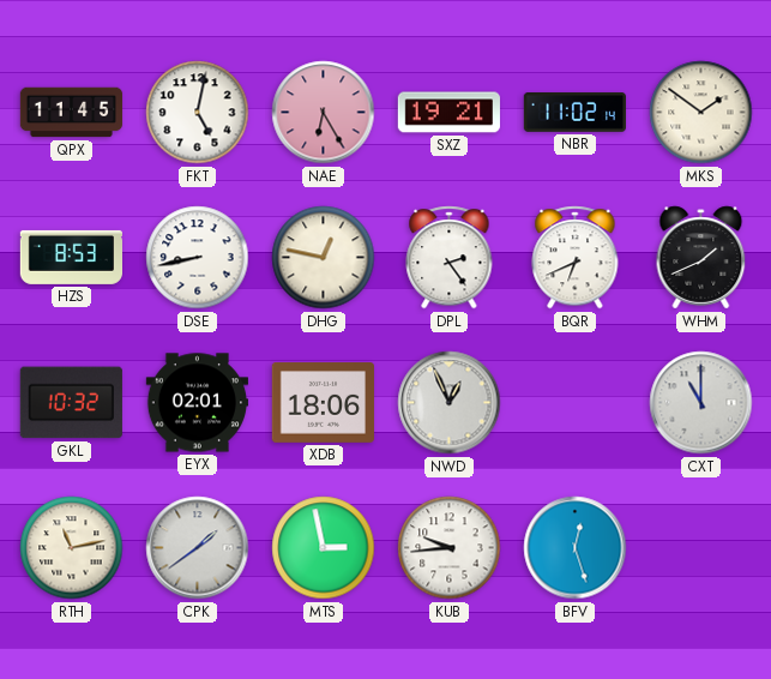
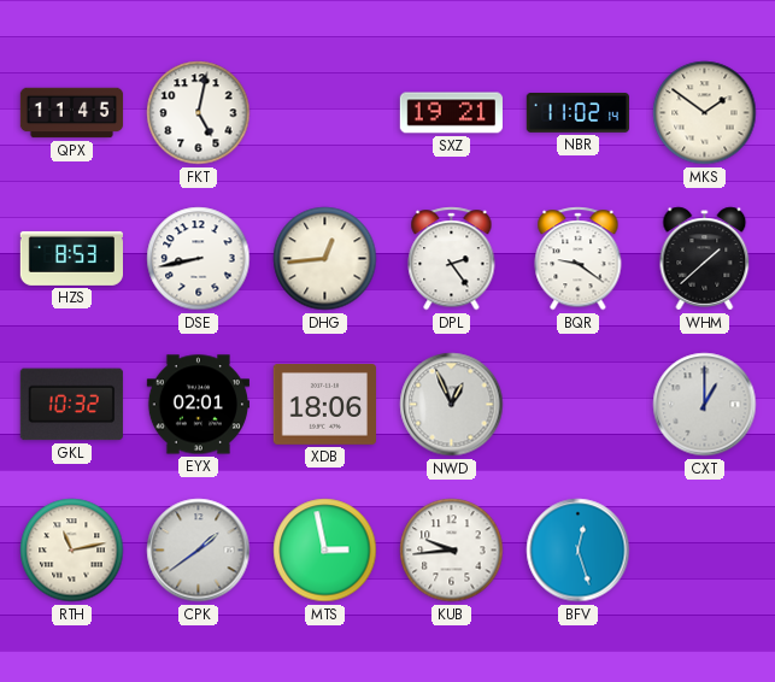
NAE: 6:25 -> none (324, 113)
DHG: 12:47 -> 12:44 (325, 259)
BQR: 6:41 -> 9:21 (579, 259)
WHM: 1:41 -> 1:38 (705, 259)
CXT: 11:00 -> 1:00 (705, 405)
